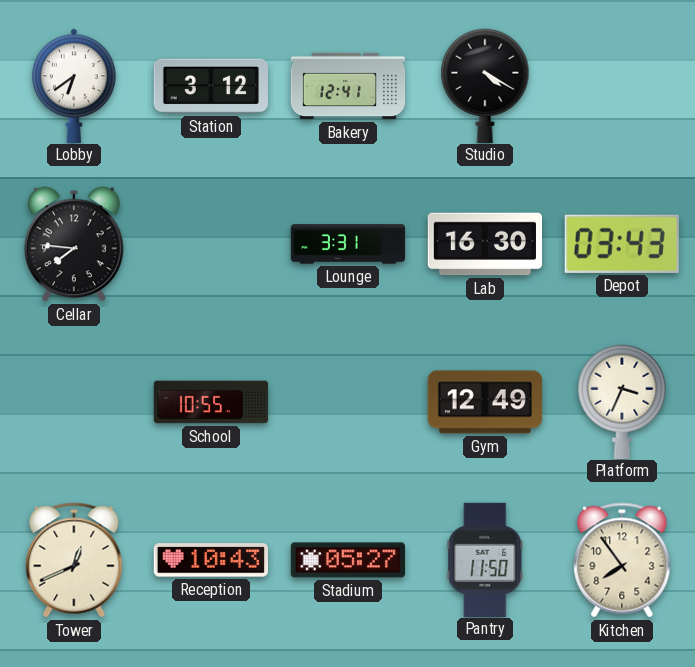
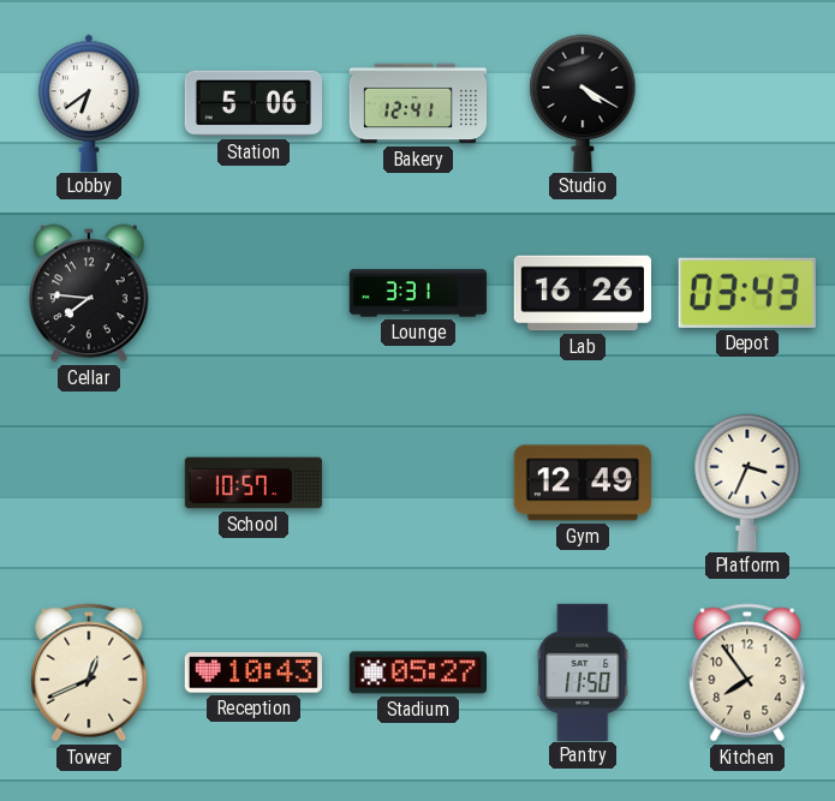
Station: 3:12 -> 5:06 (252, 103)
Lab: 16:30 -> 16:26 (581, 293)
School: 10:55 -> 10:57 (254, 483)
